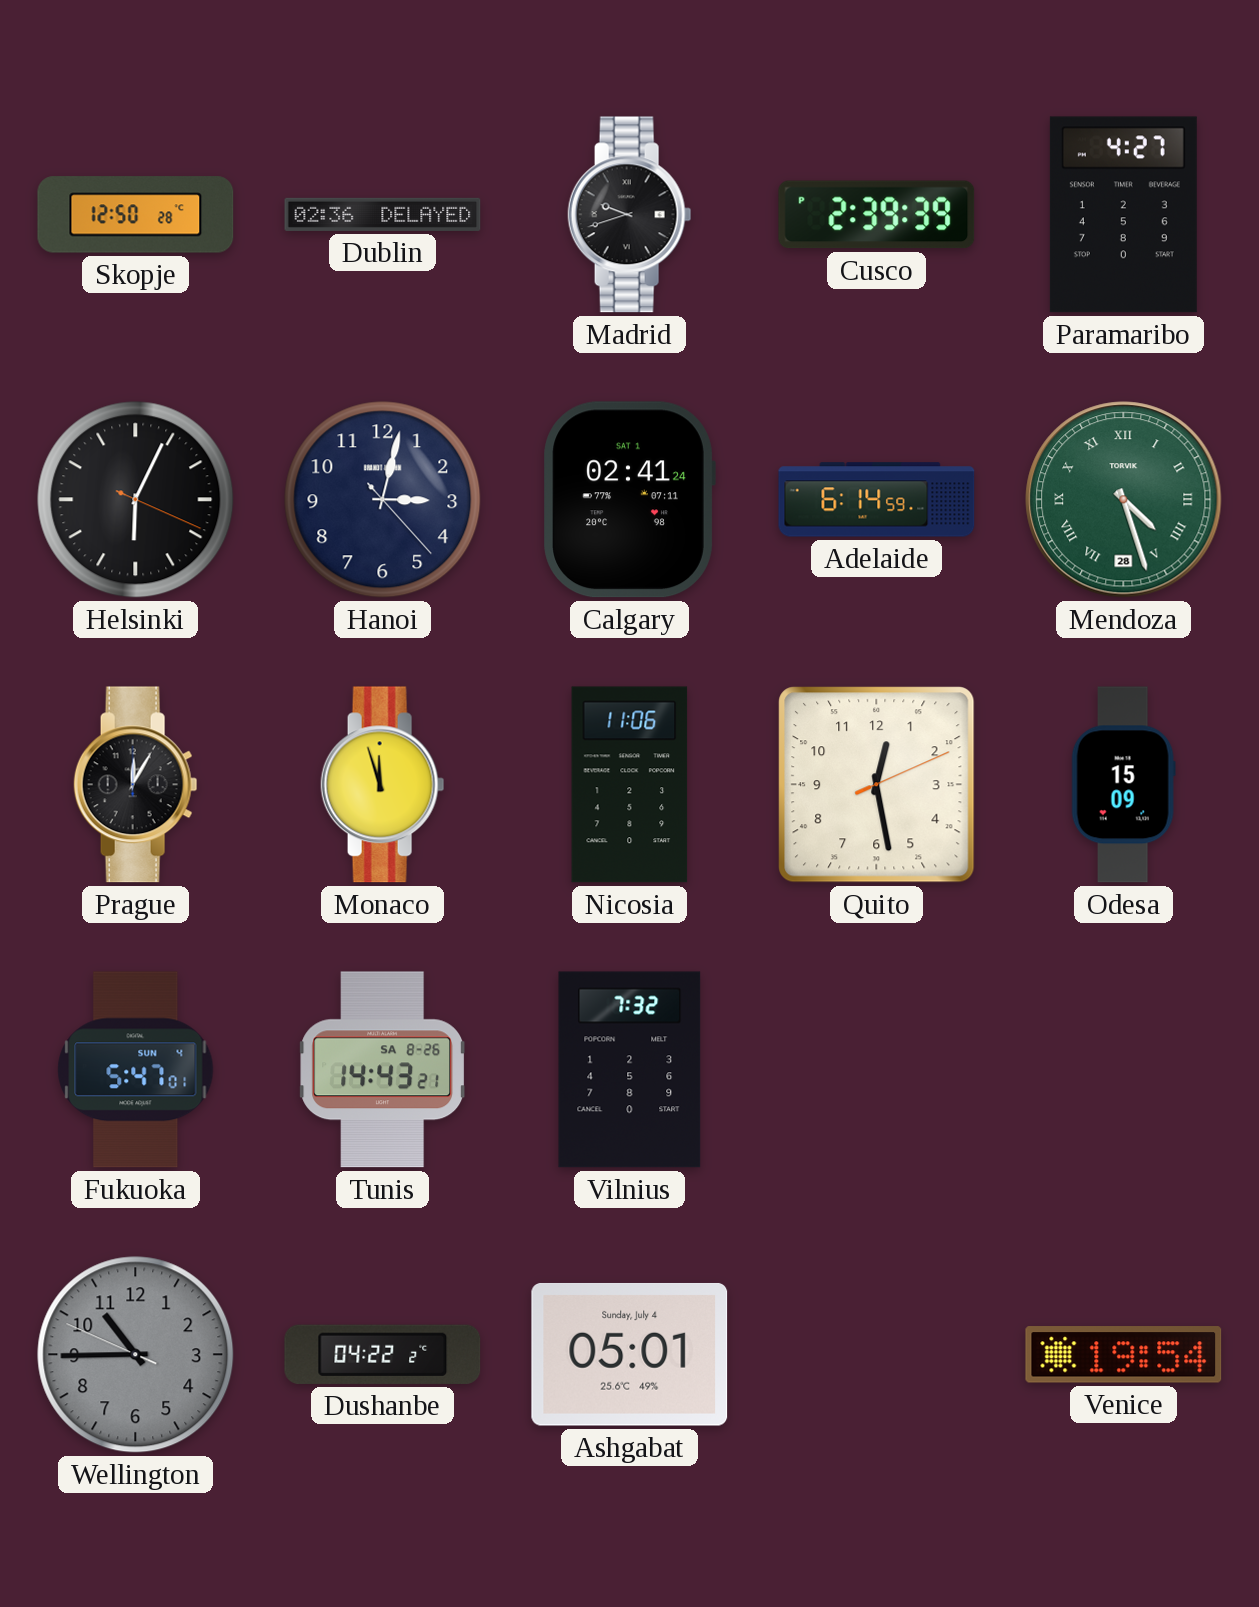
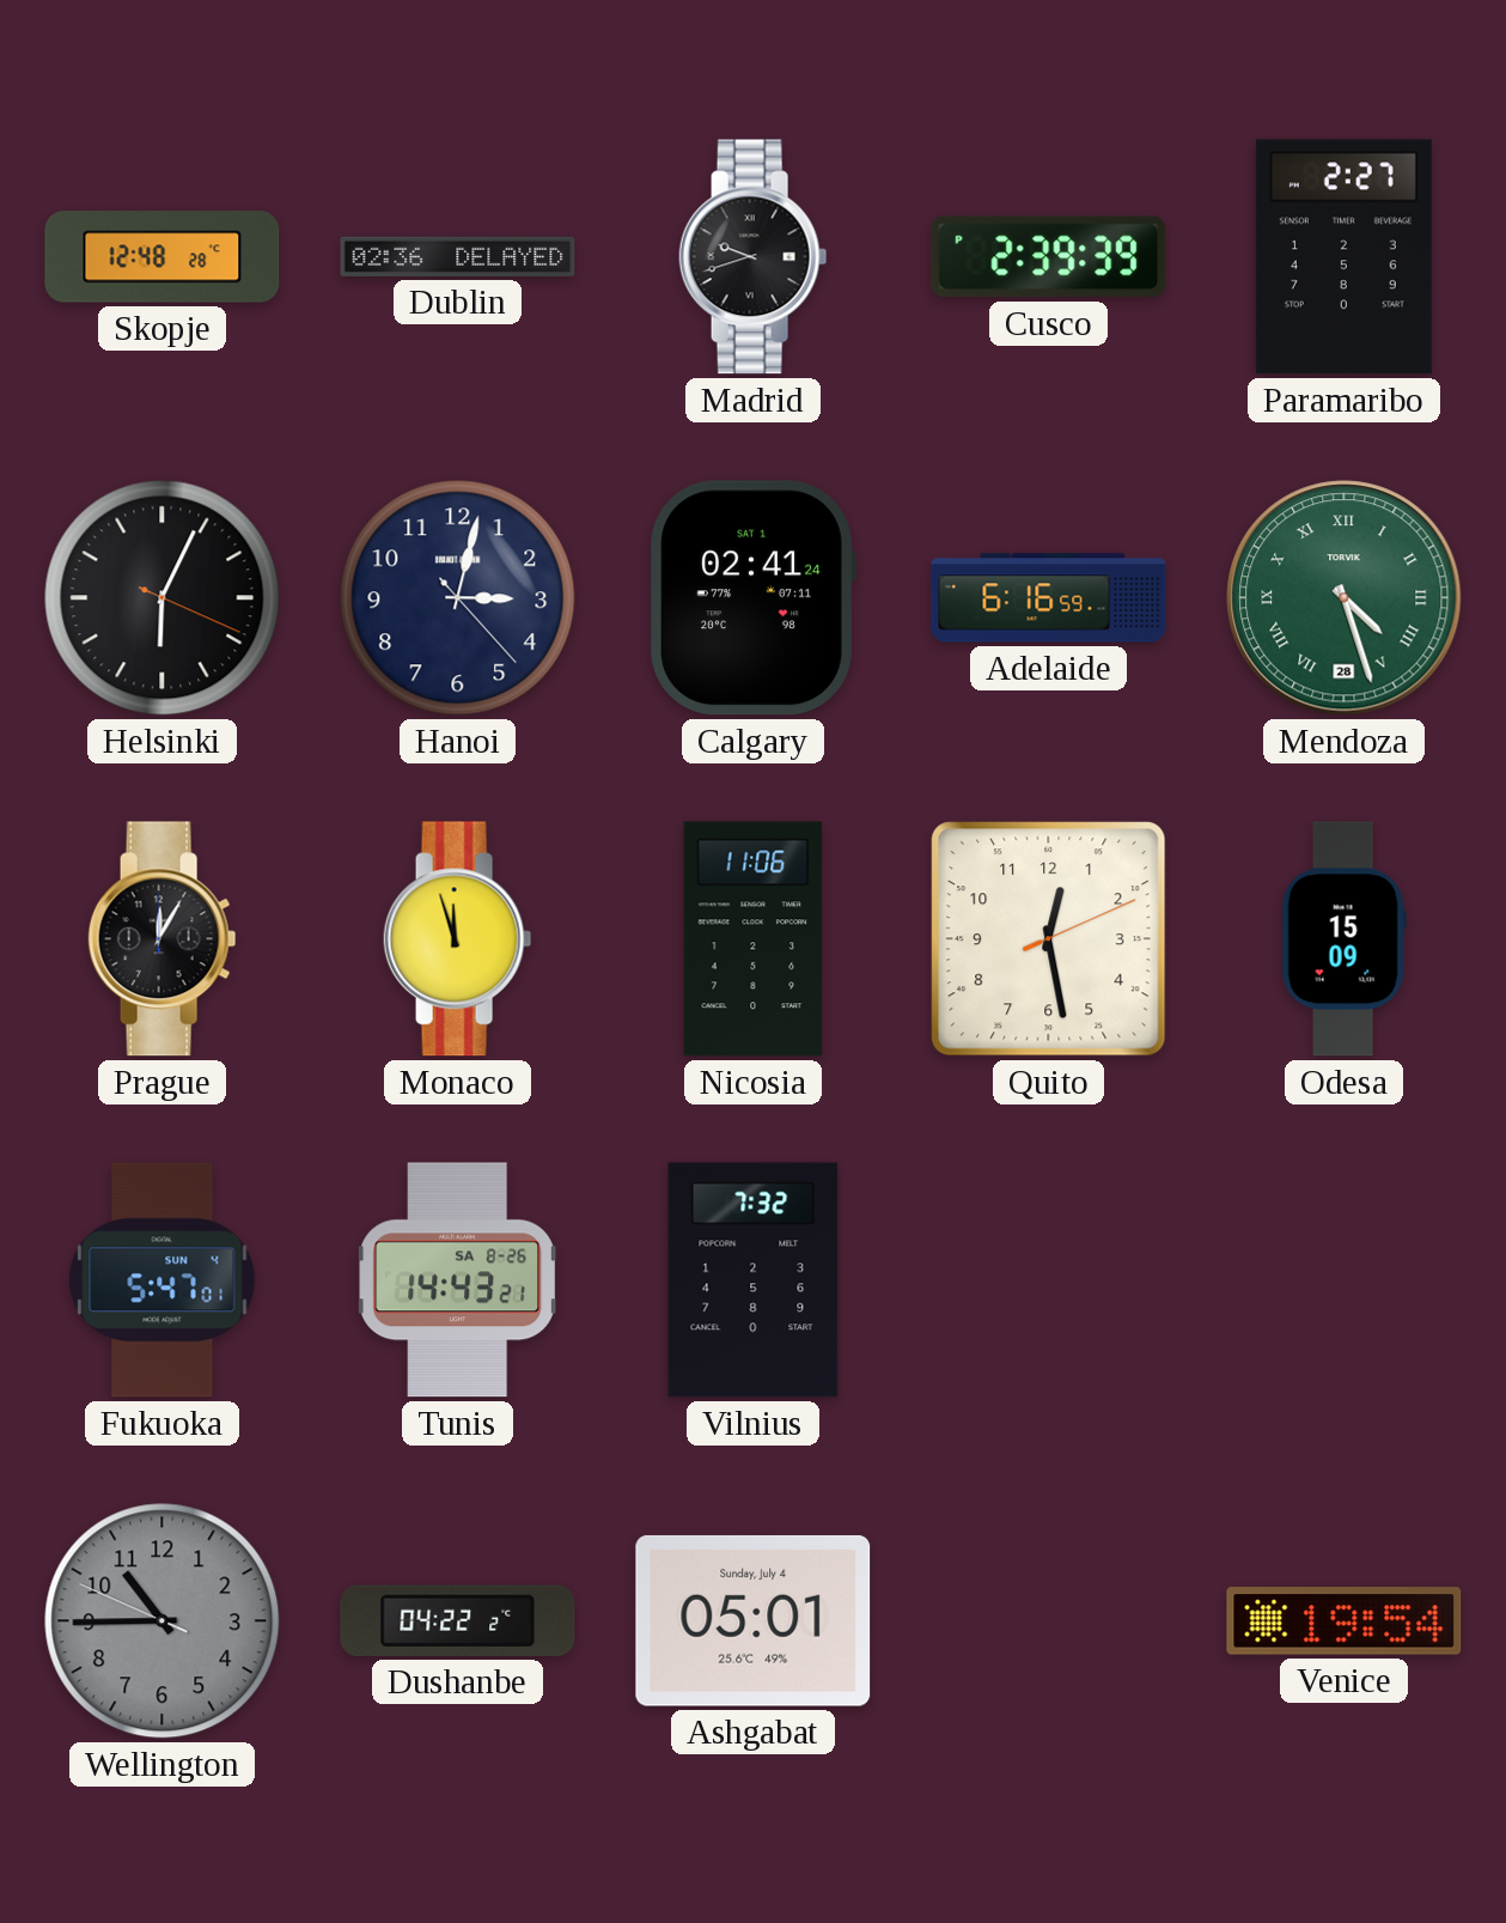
Skopje: 12:50 -> 12:48 (163, 257)
Paramaribo: 4:27 -> 2:27 (1343, 257)
Adelaide: 6:14 -> 6:16 (1049, 598)
